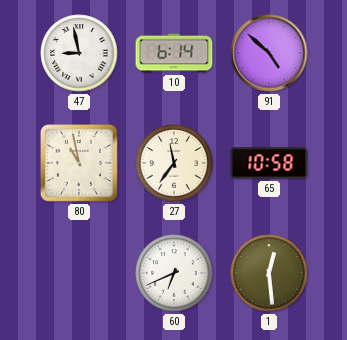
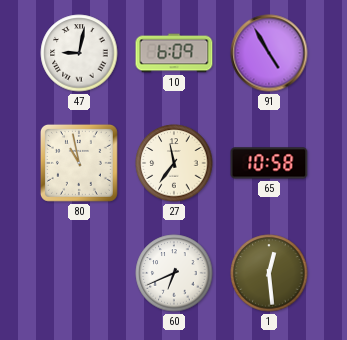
47: 8:58 -> 9:02 (79, 53)
10: 6:14 -> 6:09 (174, 53)
91: 4:52 -> 4:55 (269, 53)
